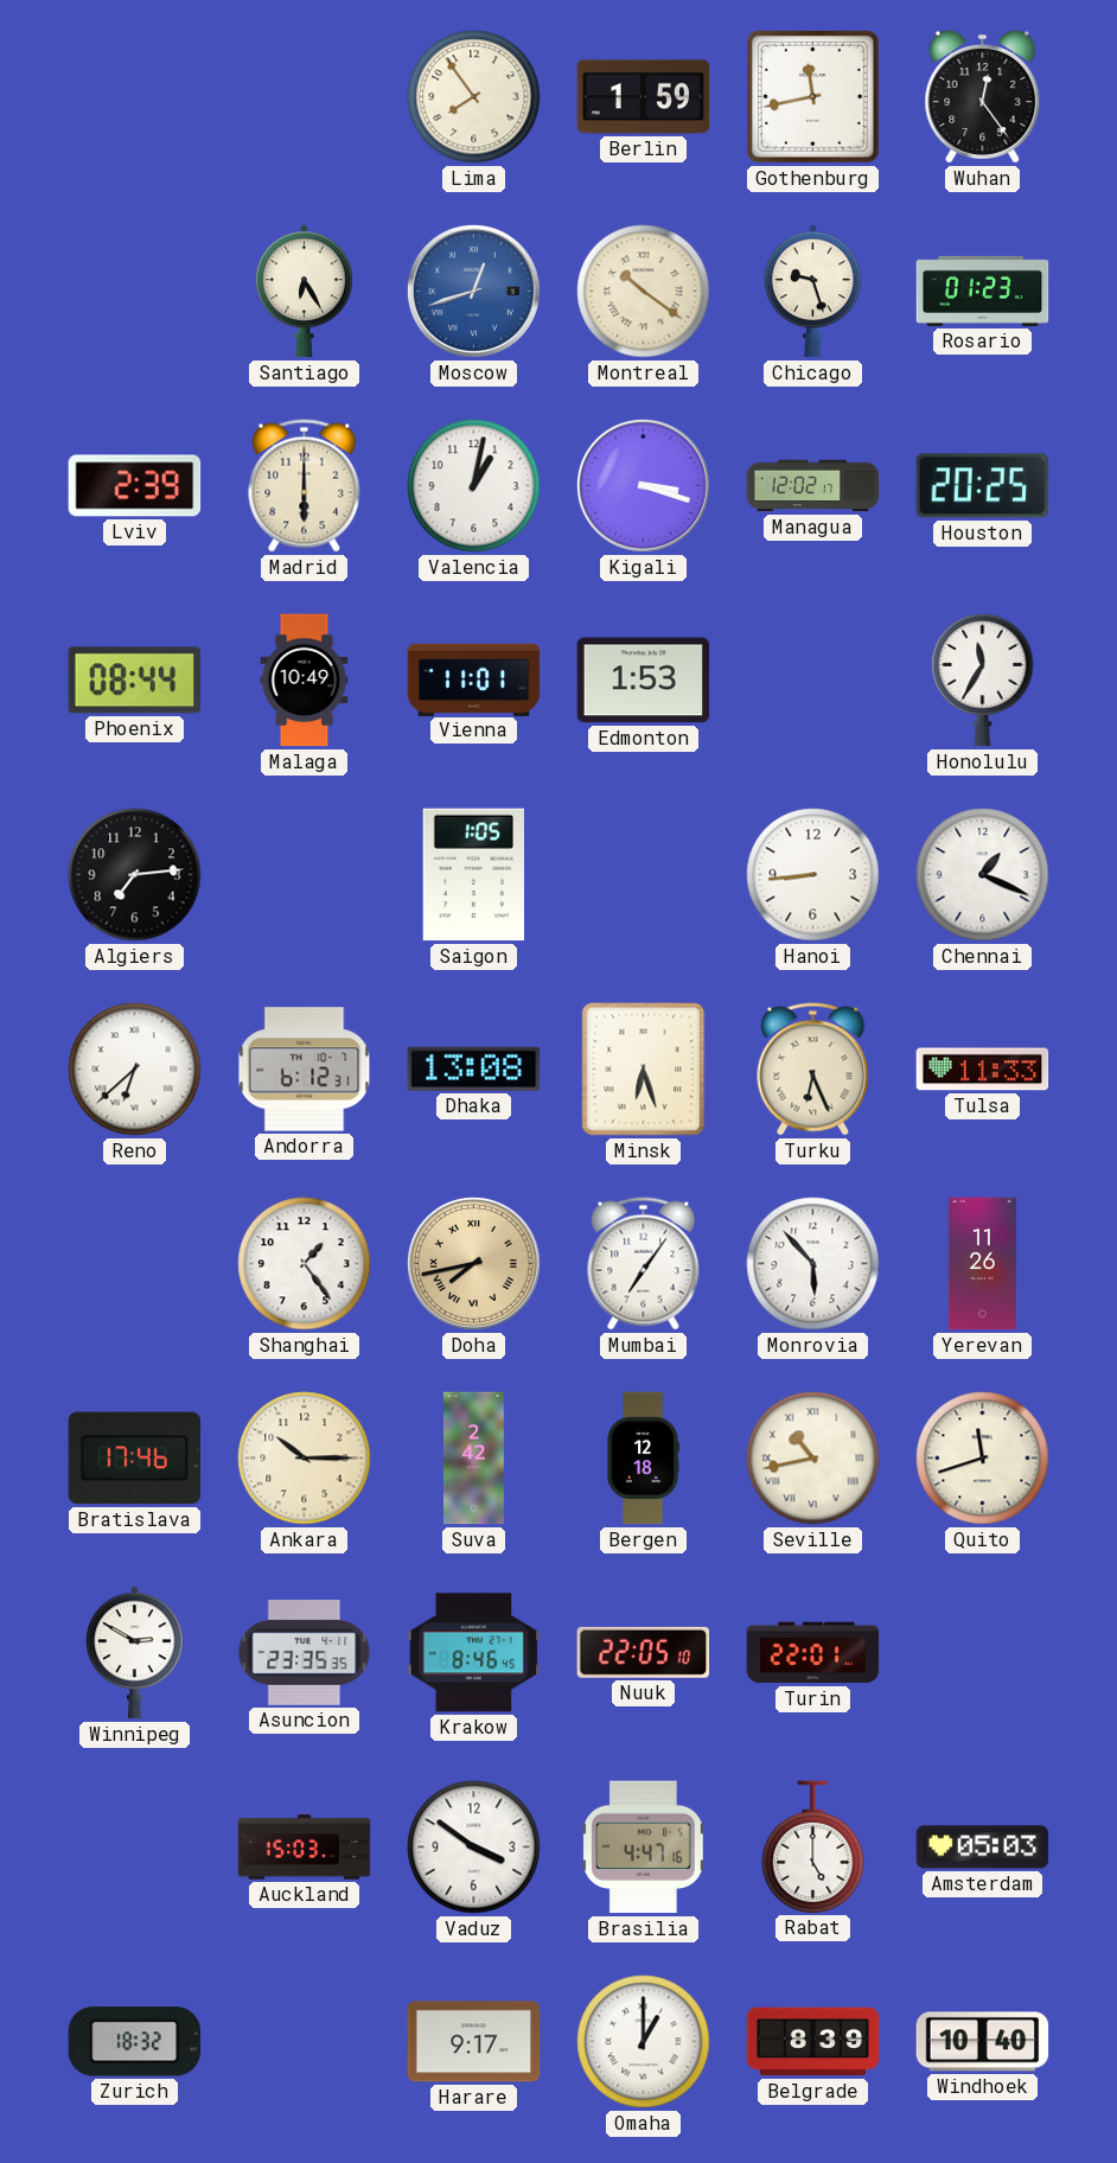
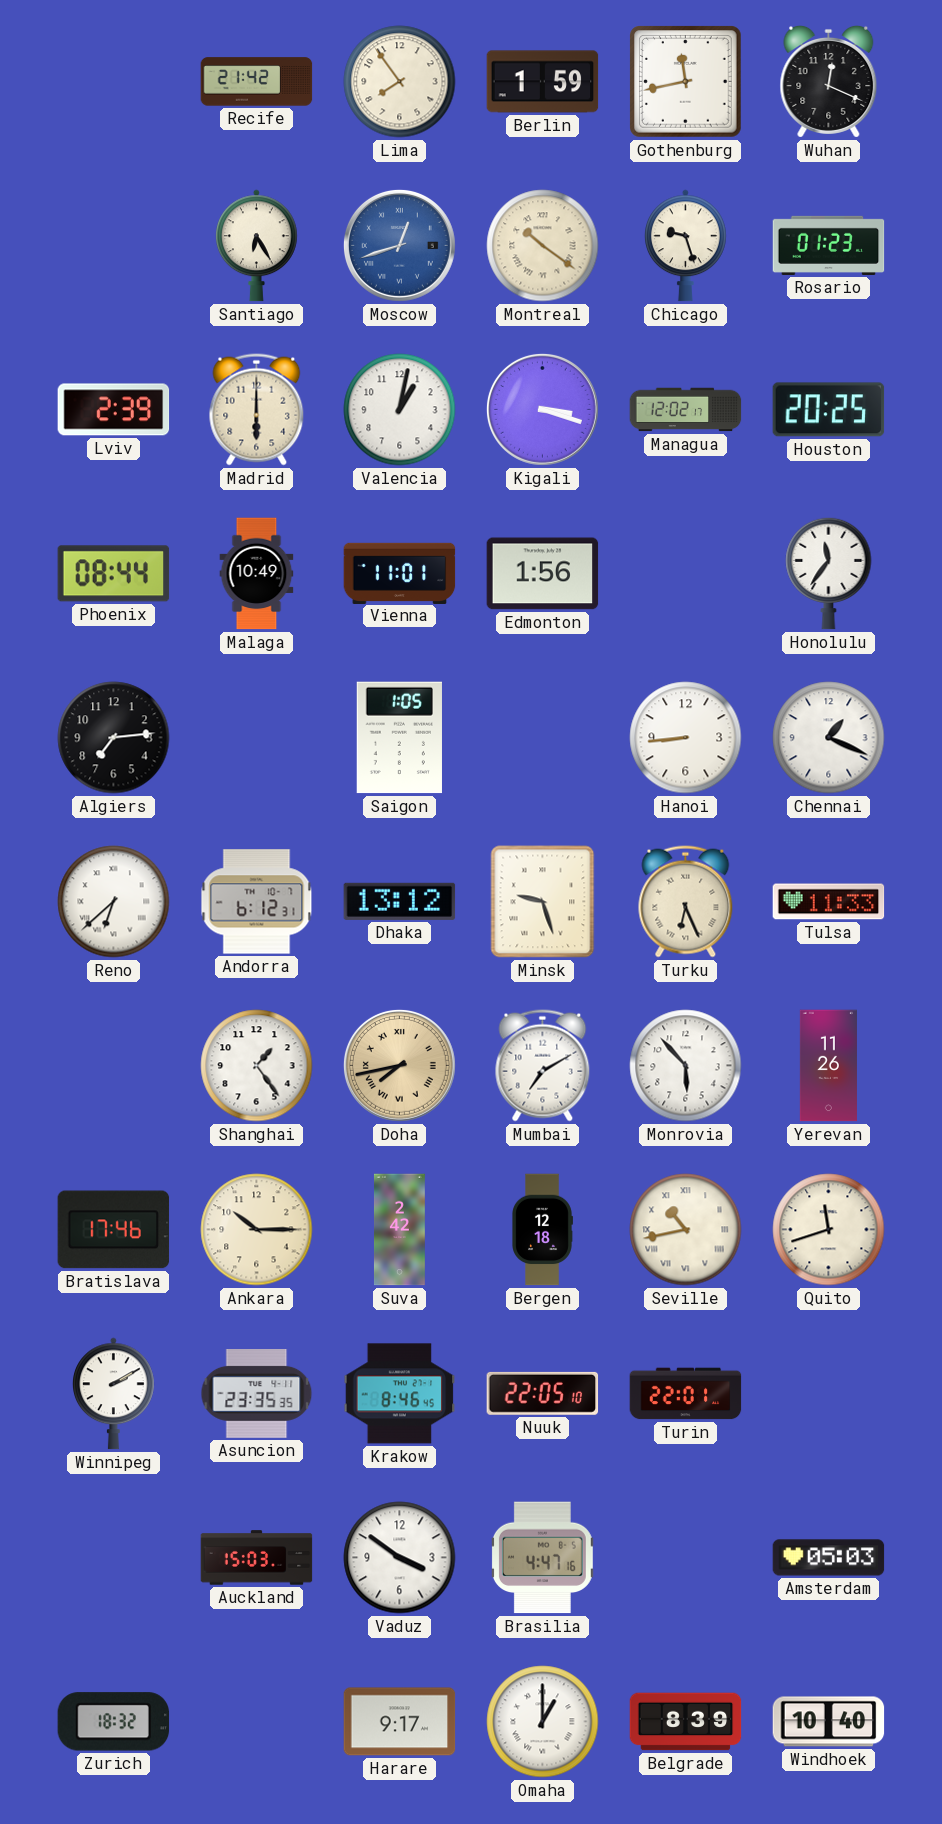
Recife: none -> 21:42 (257, 82)
Wuhan: 12:24 -> 12:19 (829, 82)
Edmonton: 1:53 -> 1:56 (543, 574)
Honolulu: 11:35 -> 11:36 (829, 573)
Dhaka: 13:08 -> 13:12 (400, 901)
Minsk: 6:27 -> 9:27 (543, 902)
Mumbai: 7:06 -> 7:10 (543, 1066)
Winnipeg: 2:50 -> 2:10 (114, 1394)
Rabat: 5:00 -> none (813, 1846)
